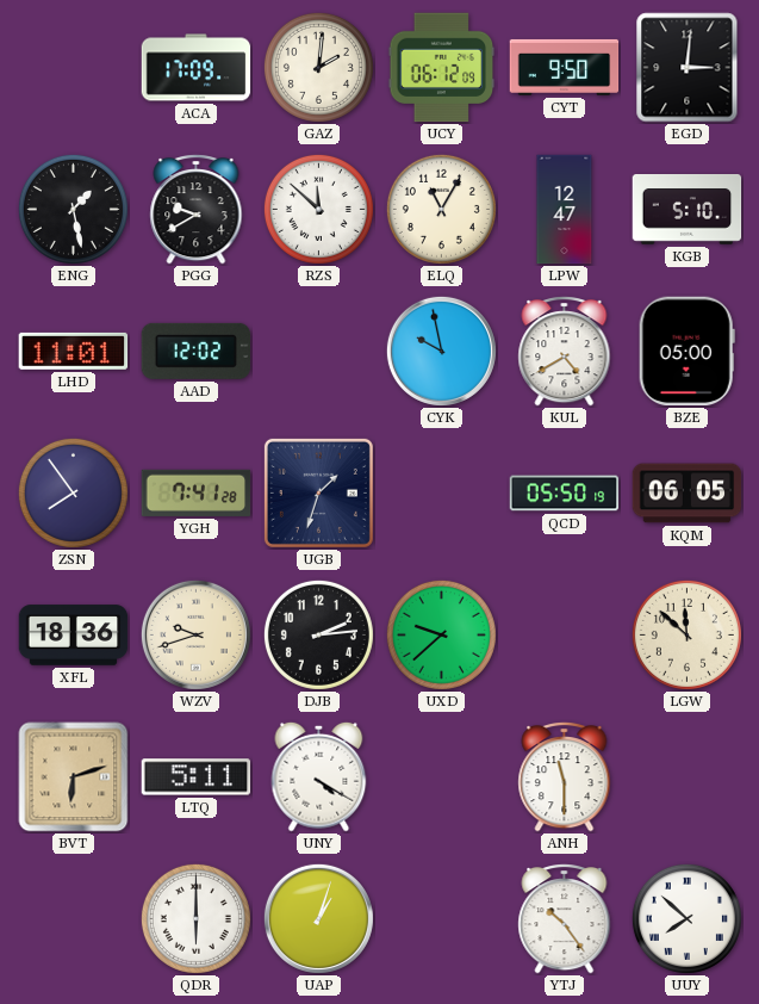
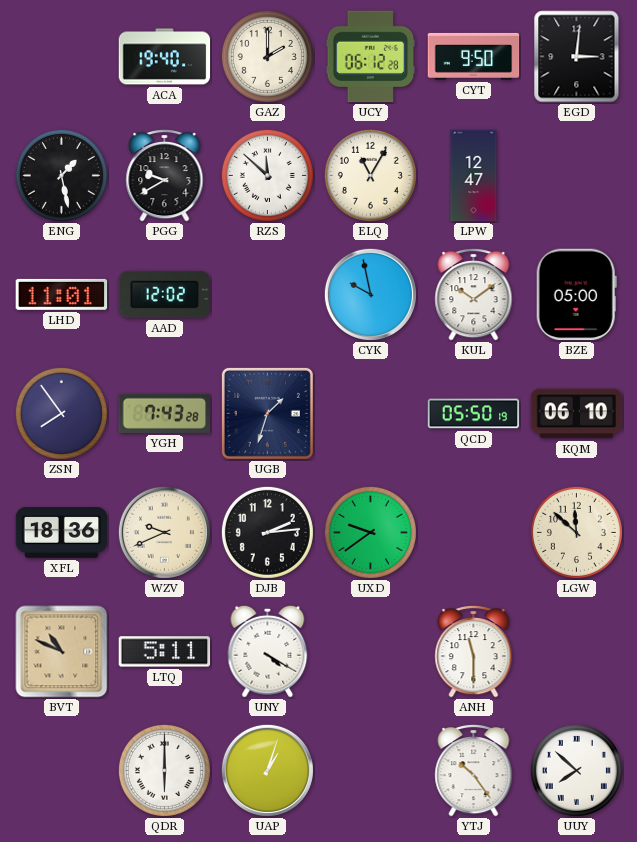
ACA: 17:09 -> 19:40 (165, 57)
GAZ: 2:01 -> 2:00 (267, 56)
UCY: 06:12:09 -> 06:12:28 (371, 57)
KGB: 5:10 -> none (688, 210)
KUL: 4:40 -> 10:09 (474, 295)
YGH: 7:41 -> 7:43 (165, 413)
KQM: 06:05 -> 06:10 (577, 414)
WZV: 9:42 -> 9:41 (164, 532)
UXD: 9:38 -> 9:39 (370, 532)
BVT: 6:12 -> 10:49 (62, 652)
